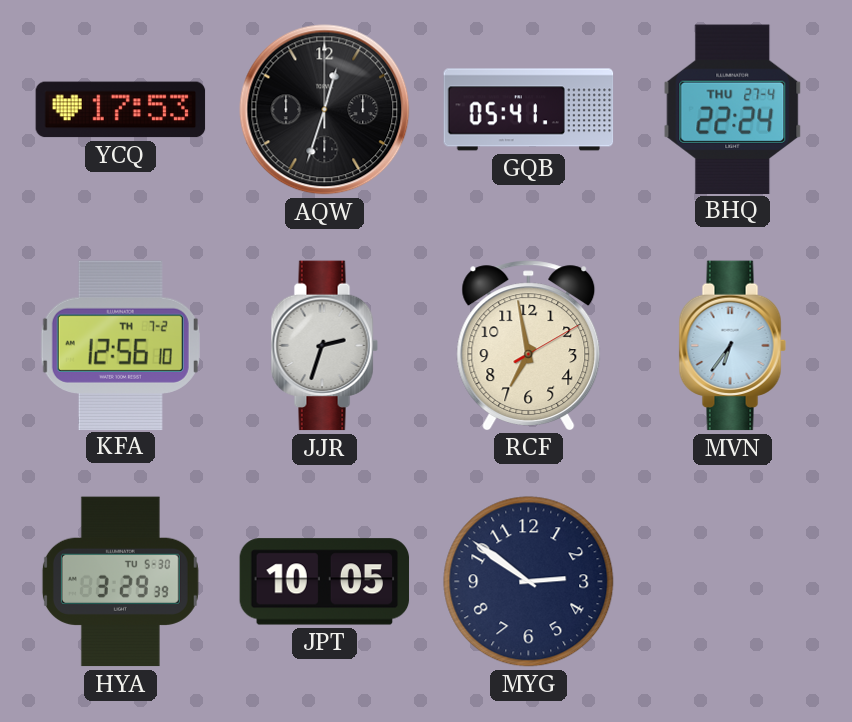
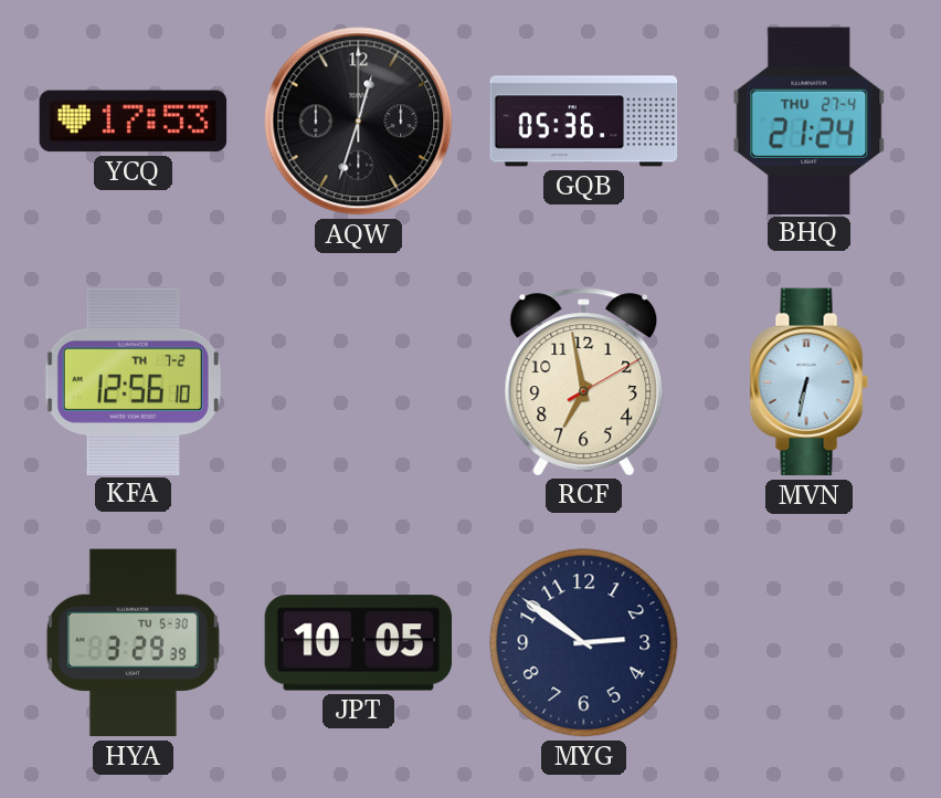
GQB: 05:41 -> 05:36 (584, 122)
BHQ: 22:24 -> 21:24 (810, 120)
JJR: 2:33 -> none (324, 346)
MVN: 6:36 -> 6:32 (808, 382)
